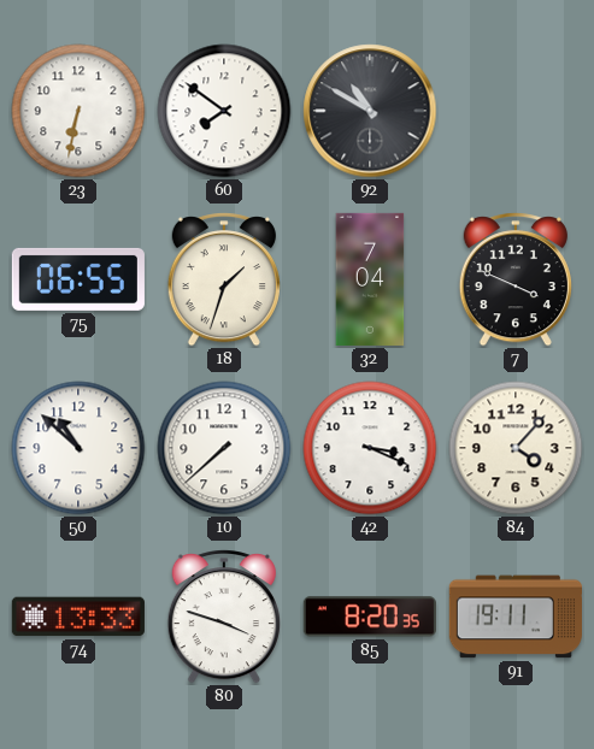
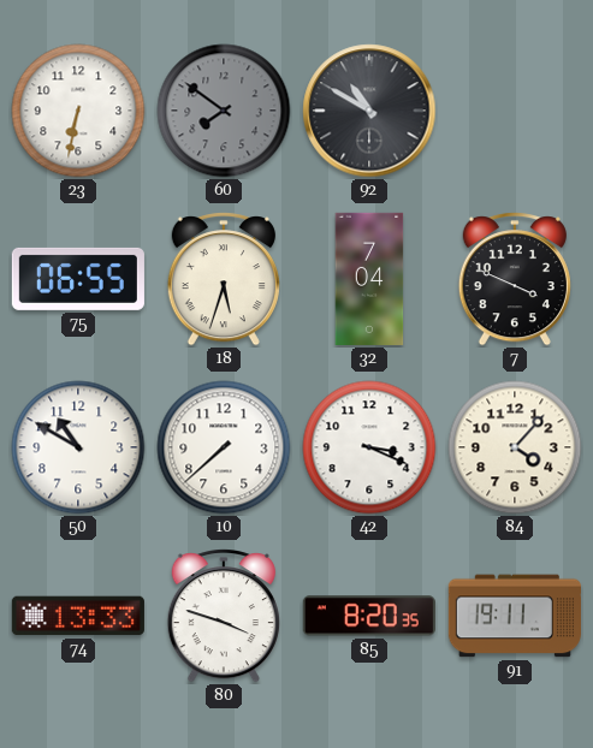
60 dial: white -> grey (224, 111)
18: 1:33 -> 5:33 (224, 280)
50: 10:52 -> 10:50 (78, 447)
